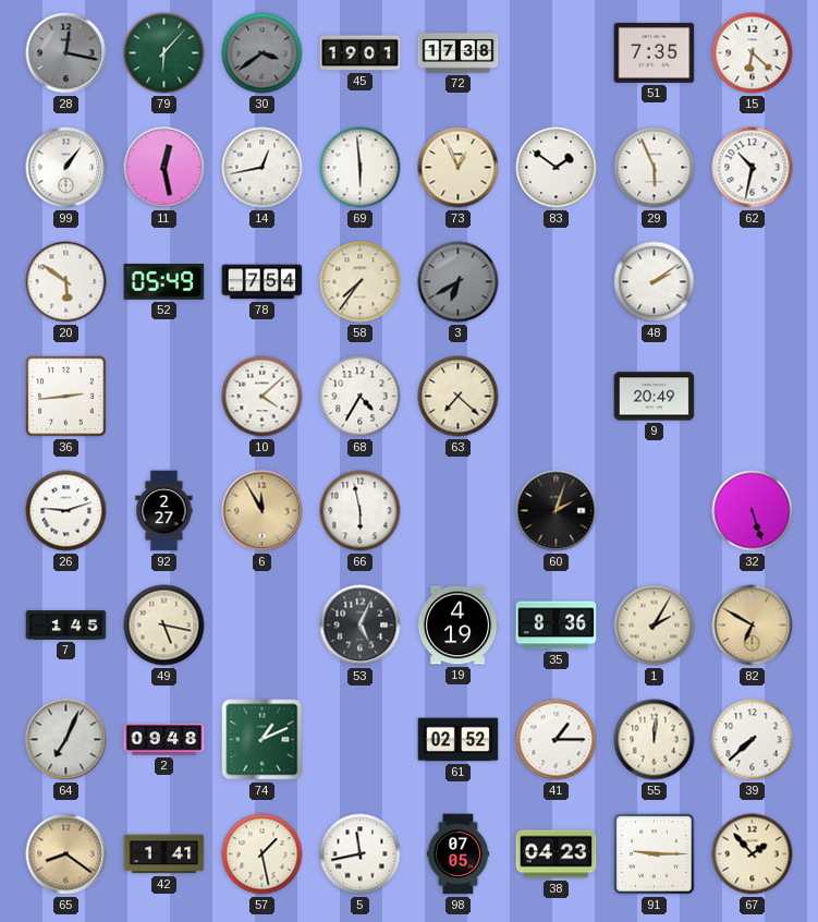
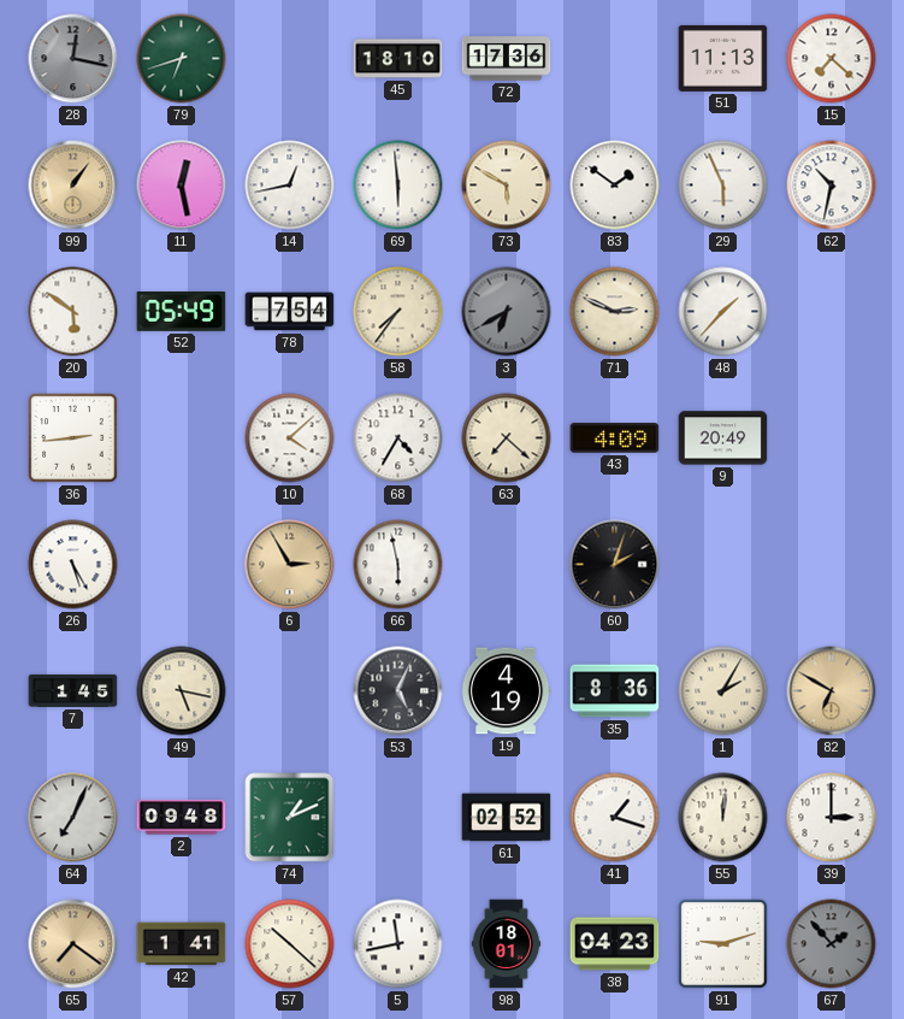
79: 6:07 -> 6:42 (182, 59)
30: 3:39 -> none (263, 53)
45: 19:01 -> 18:10 (398, 59)
72: 17:38 -> 17:36 (507, 59)
51: 7:35 -> 11:13 (723, 58)
15: 6:22 -> 7:22 (832, 59)
99 dial: white -> champagne (73, 185)
73: 12:56 -> 5:50 (507, 185)
71: none -> 2:49 (615, 312)
48: 2:09 -> 1:37 (723, 312)
43: none -> 4:09 (615, 438)
26: 9:12 -> 5:25 (73, 565)
92: 2:27 -> none (164, 511)
6: 11:55 -> 2:55 (290, 565)
32: 5:27 -> none (753, 511)
41: 1:15 -> 1:18 (615, 818)
39: 7:38 -> 3:00 (832, 818)
65: 8:21 -> 7:21 (73, 944)
57: 1:28 -> 10:22 (290, 944)
98: 07:05 -> 18:01 (507, 944)
91: 9:15 -> 9:12 (723, 944)
67 dial: cream -> grey (832, 944)
